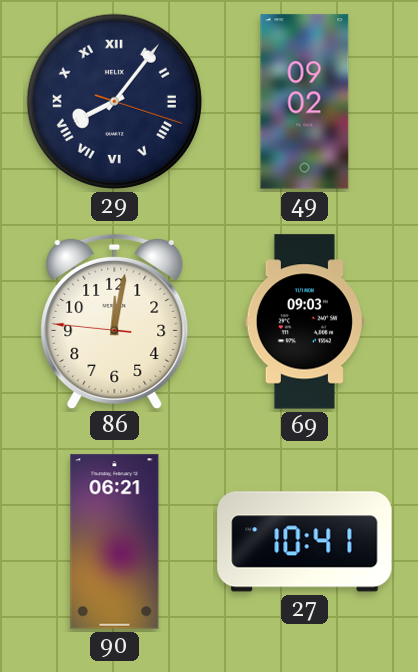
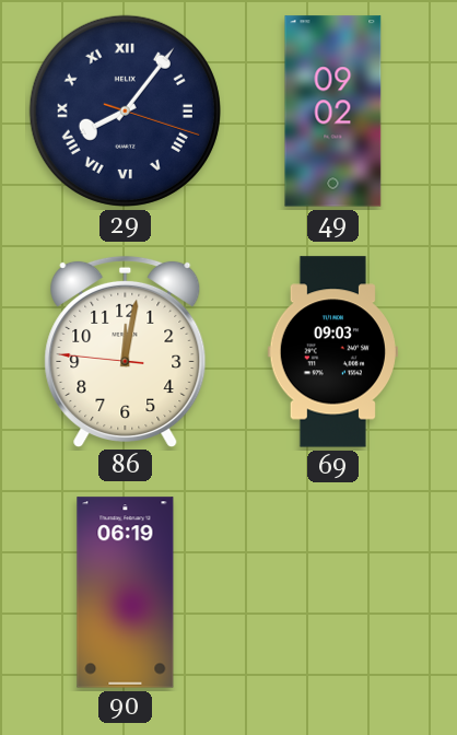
90: 06:21 -> 06:19 (126, 593)
27: 10:41 -> none (305, 542)
